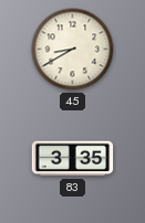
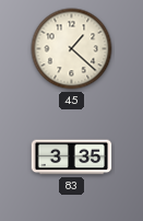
45: 8:40 -> 1:22 (72, 49)
